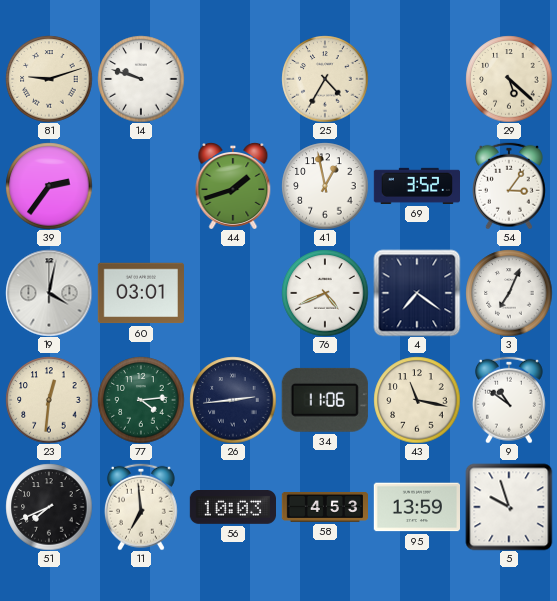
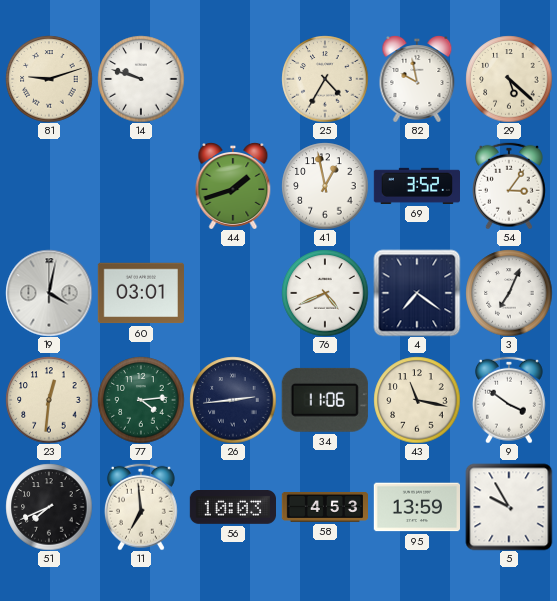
82: none -> 9:58 (417, 79)
39: 2:36 -> none (49, 186)
9: 10:51 -> 3:51 (509, 400)
5: 9:57 -> 9:55 (509, 507)
